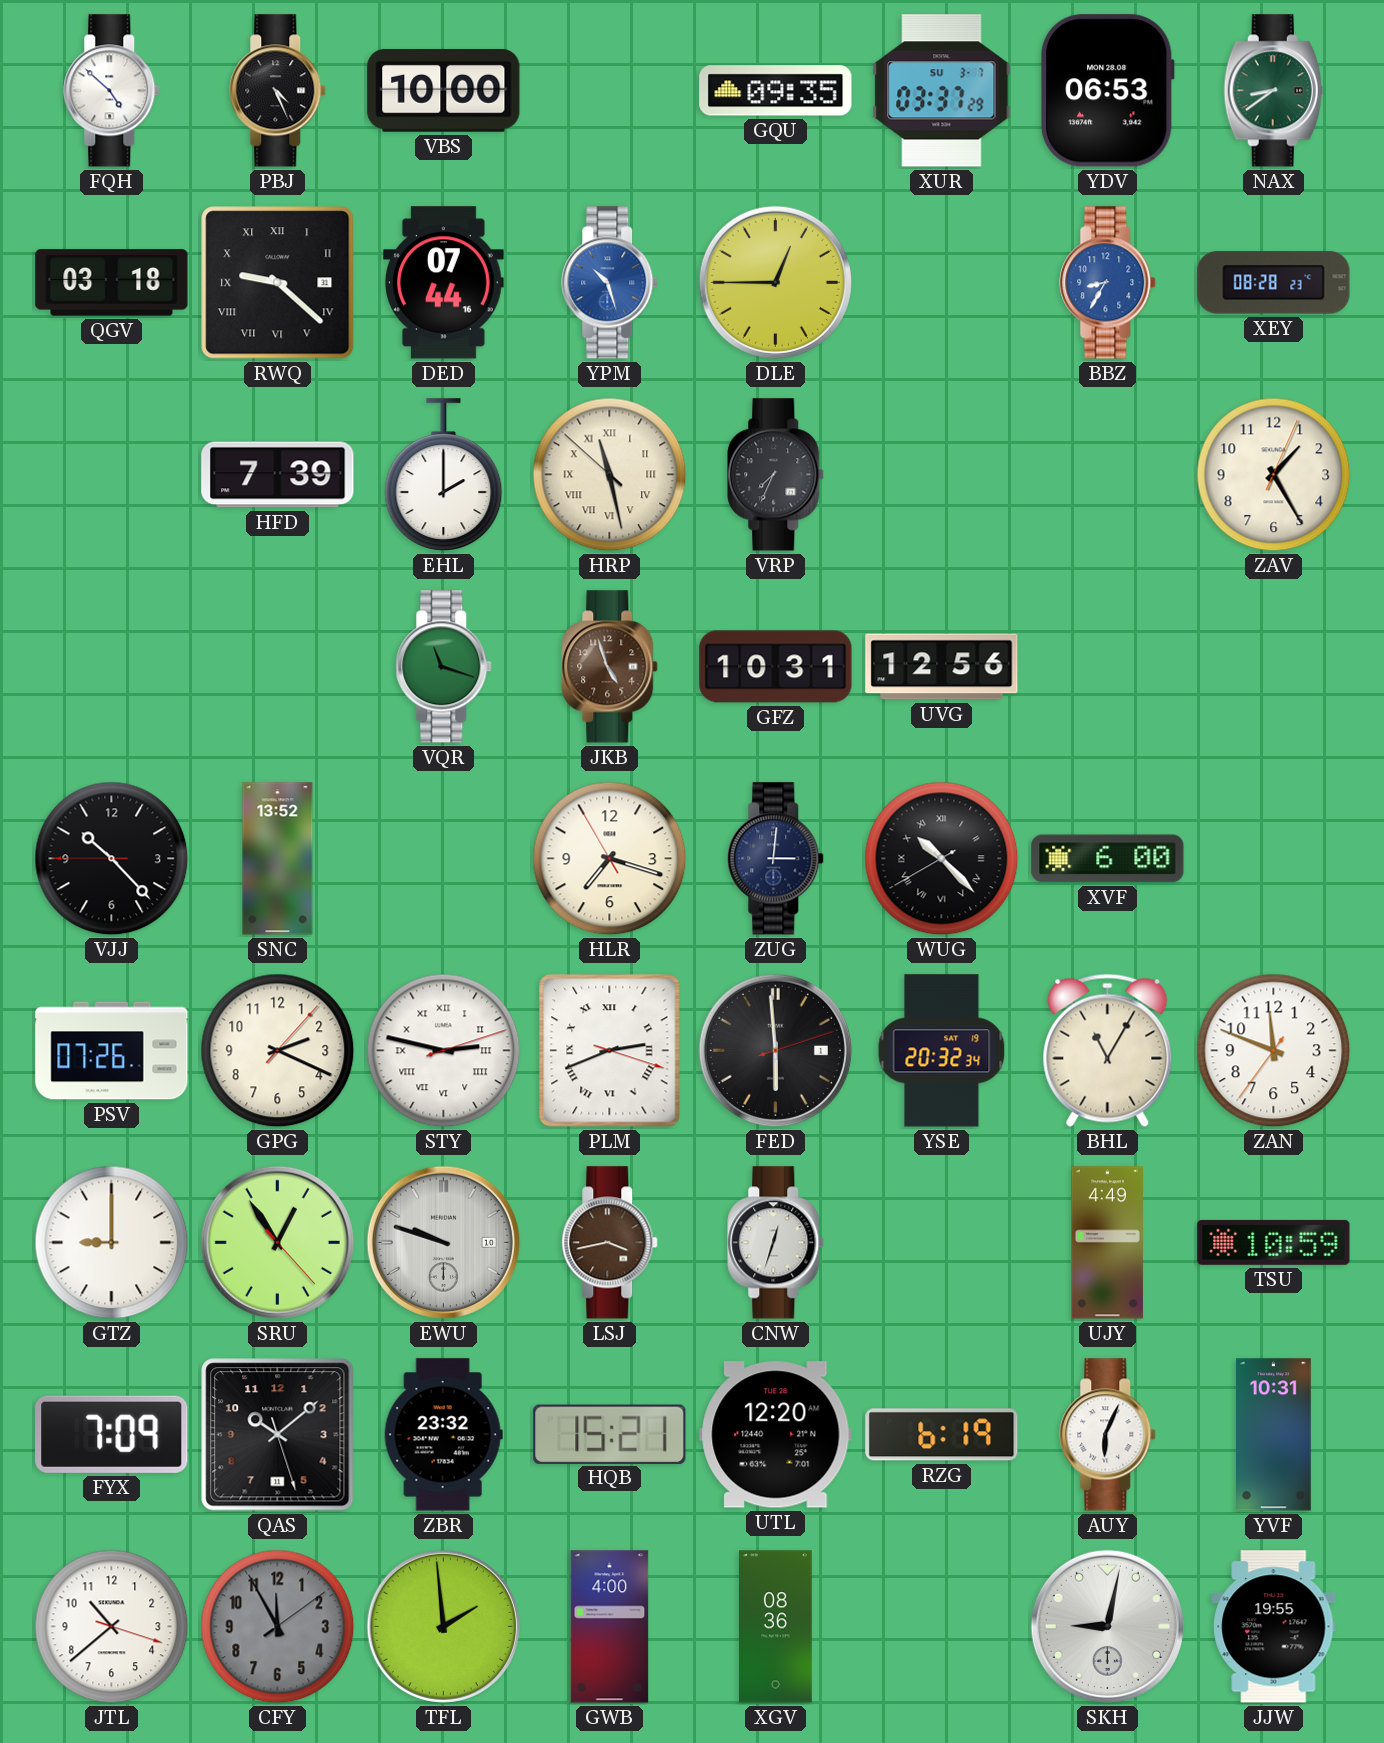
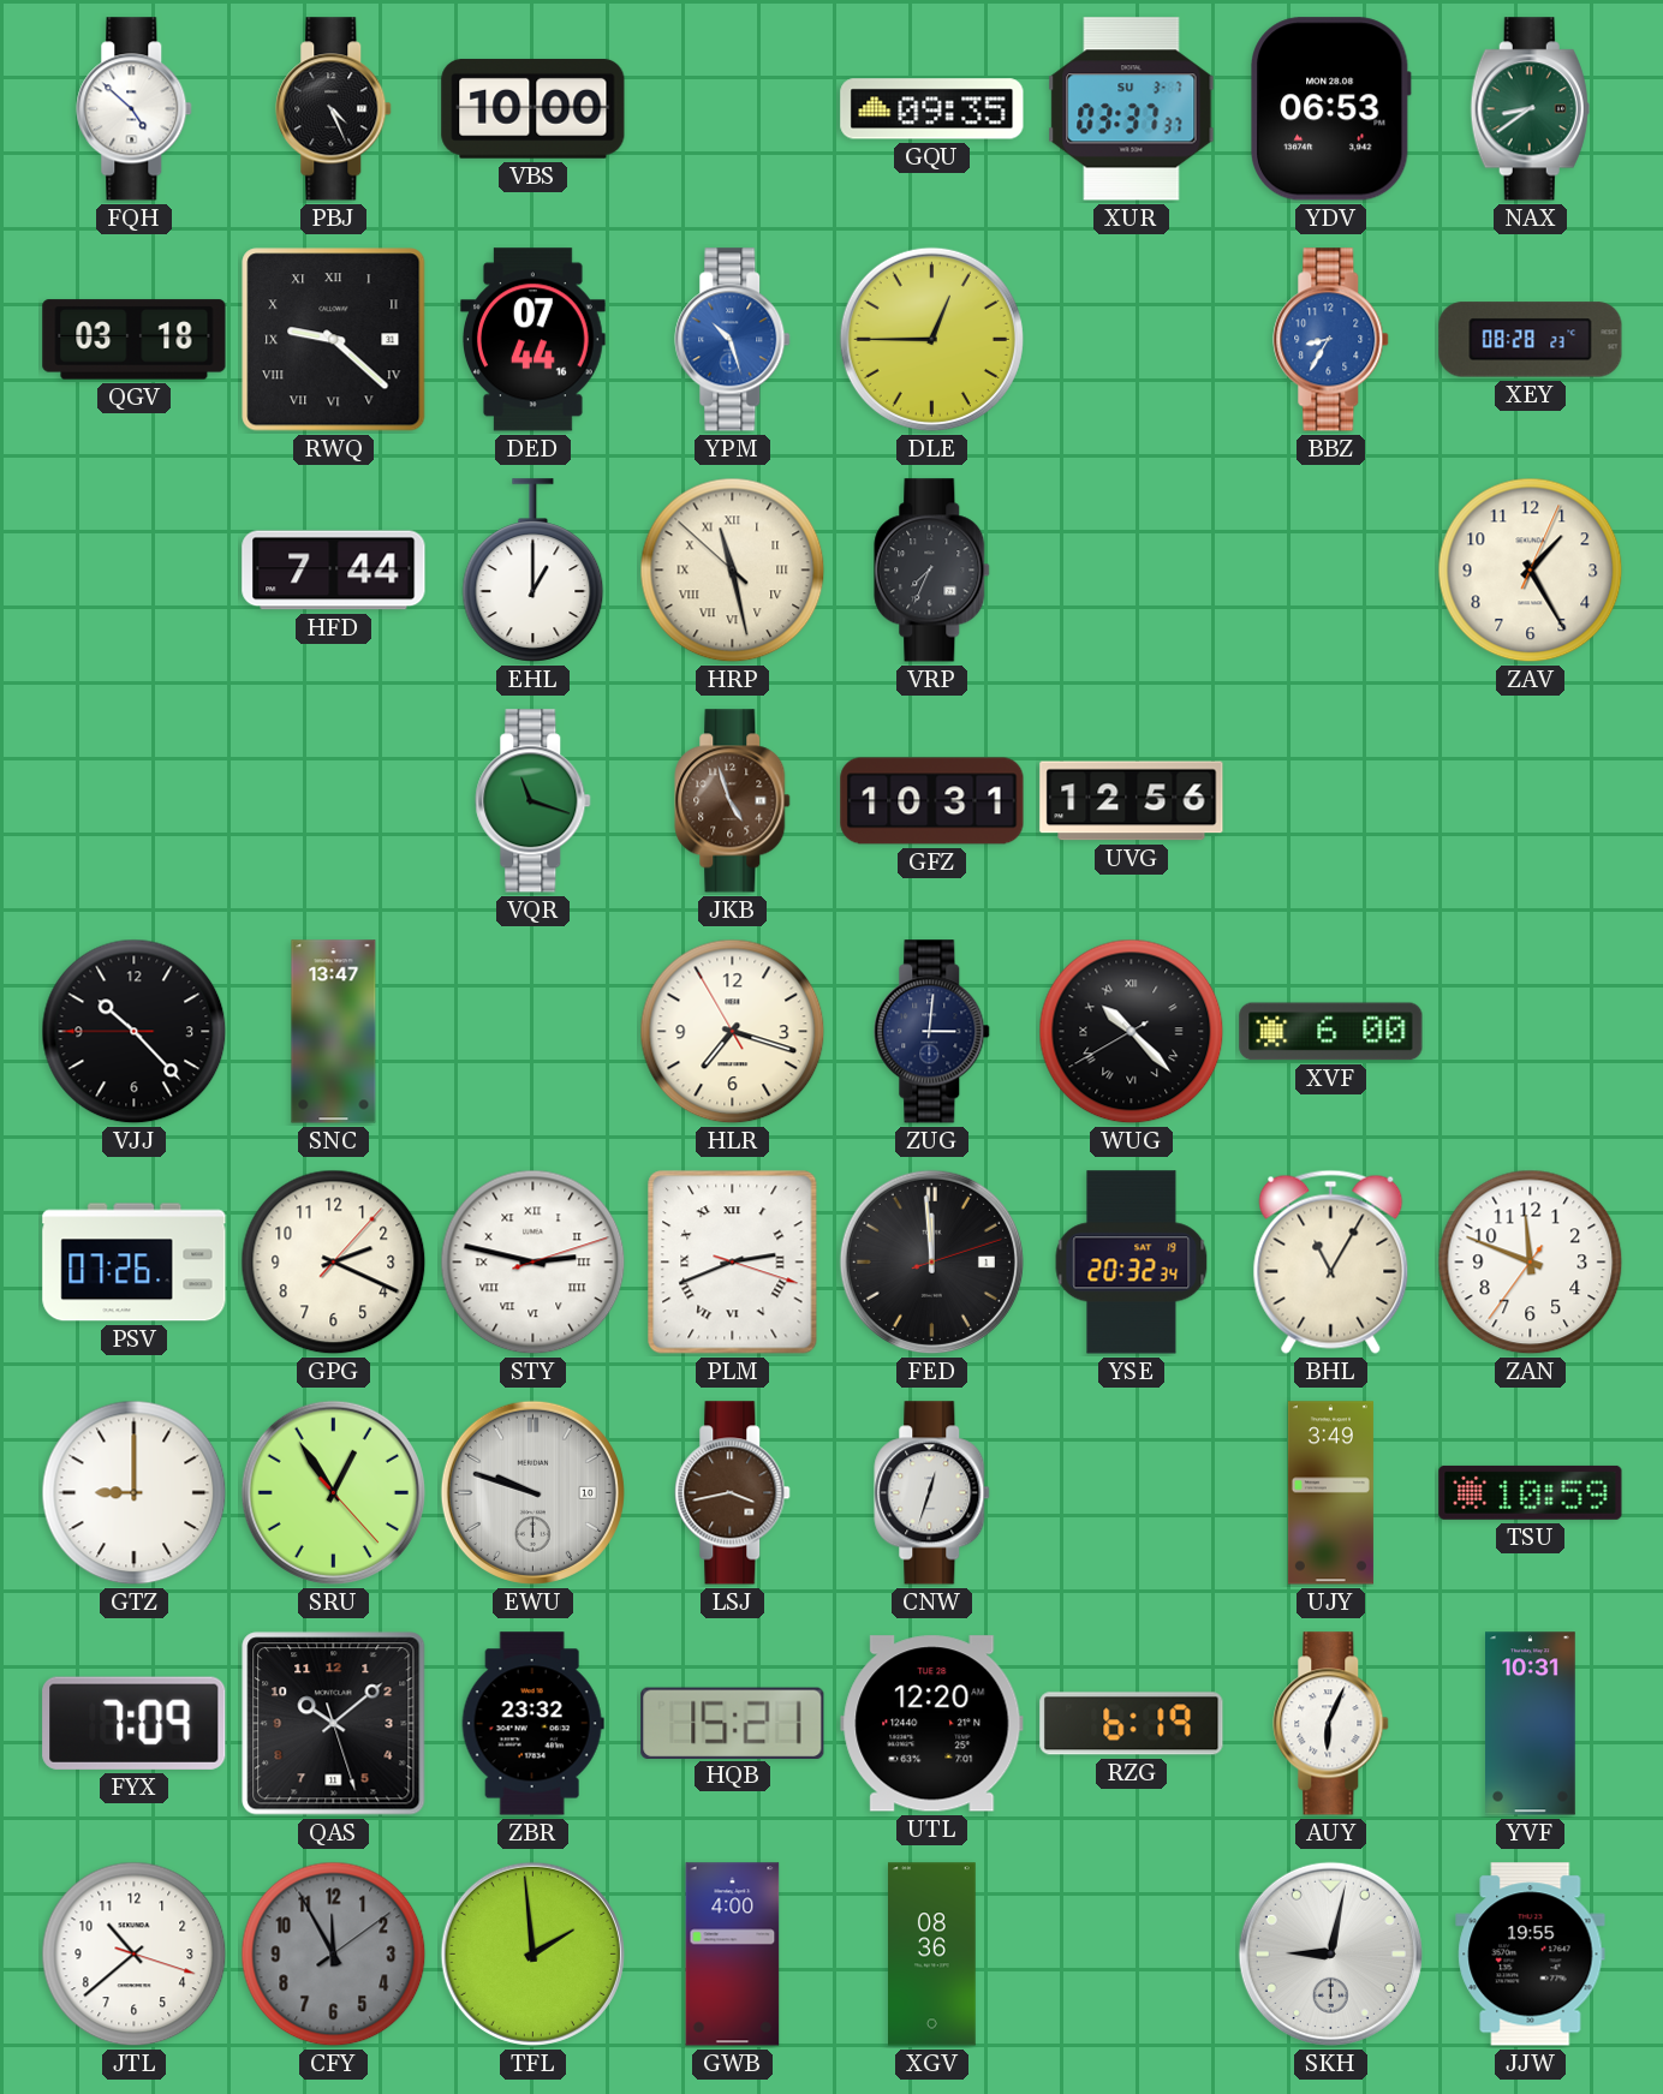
XUR: 03:37:29 -> 03:37:37 (1132, 109)
HFD: 7:39 -> 7:44 (334, 571)
EHL: 2:00 -> 1:00 (534, 571)
SNC: 13:52 -> 13:47 (334, 1032)
FED: 5:59 -> 11:59 (931, 1261)
UJY: 4:49 -> 3:49 (1330, 1493)
